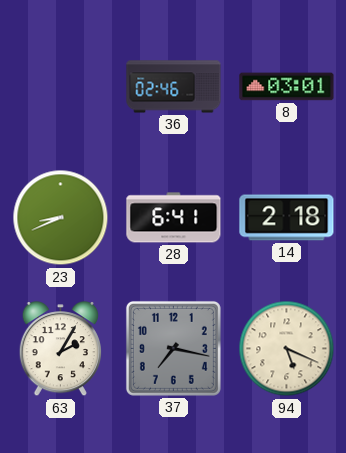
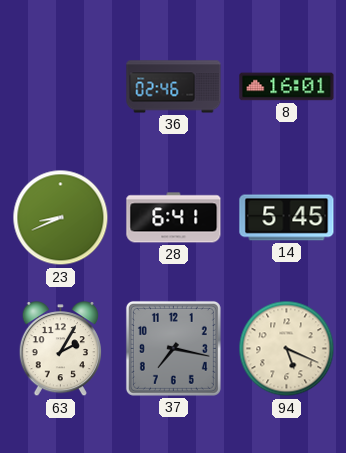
8: 03:01 -> 16:01 (287, 87)
14: 2:18 -> 5:45 (287, 218)
